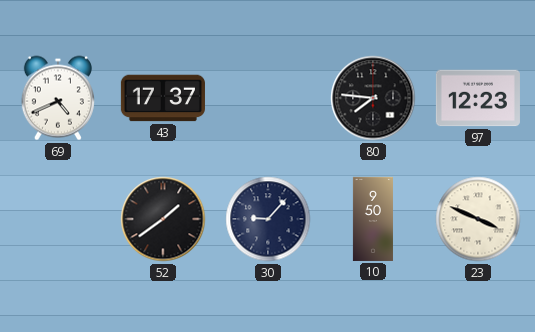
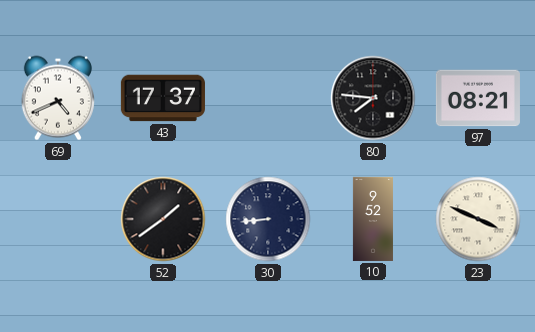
97: 12:23 -> 08:21 (478, 98)
30: 9:07 -> 8:44 (268, 219)
10: 9:50 -> 9:52 (373, 219)
